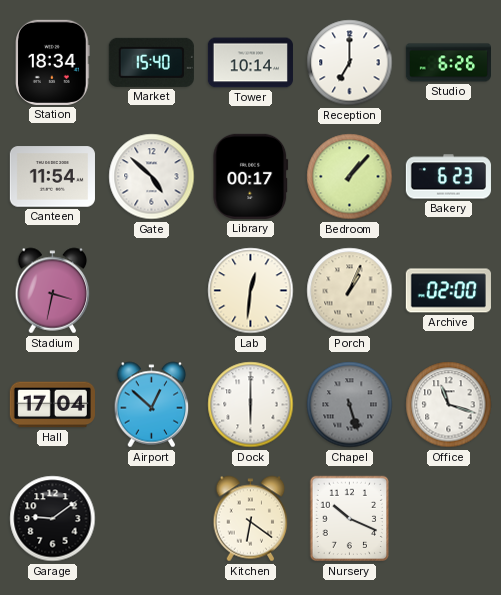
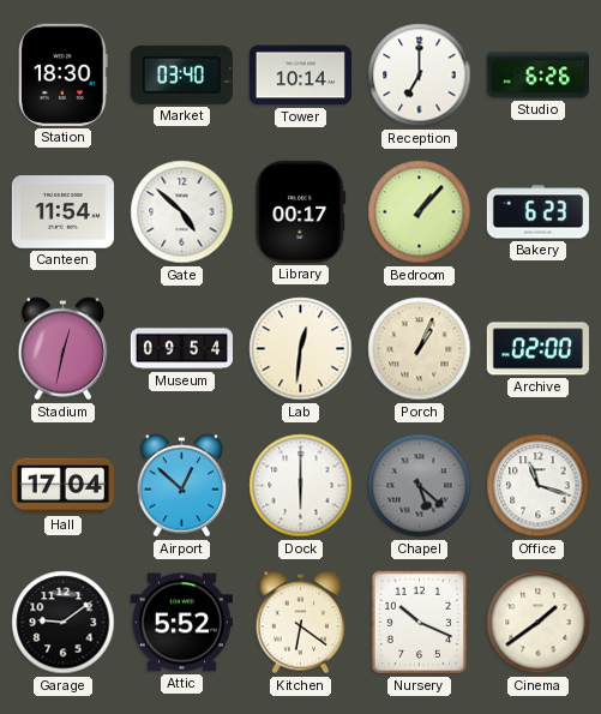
Station: 18:34 -> 18:30 (64, 74)
Market: 15:40 -> 03:40 (181, 74)
Stadium: 3:32 -> 12:32 (64, 349)
Museum: none -> 09:54 (181, 349)
Chapel: 5:27 -> 5:22 (420, 486)
Attic: none -> 5:52 (181, 623)
Cinema: none -> 1:39 (539, 623)
